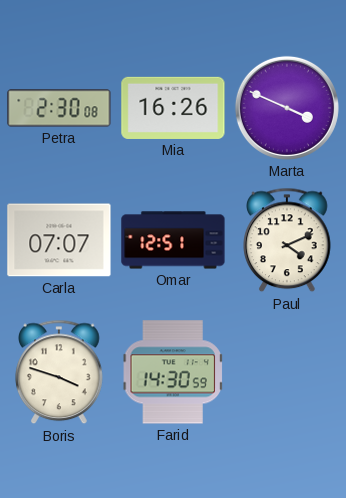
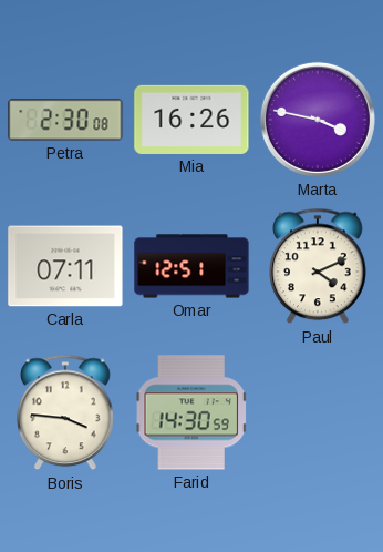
Marta: 3:49 -> 3:47 (318, 120)
Carla: 07:07 -> 07:11 (65, 266)
Boris: 3:48 -> 3:46 (65, 412)
